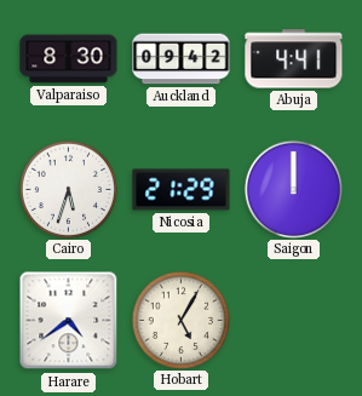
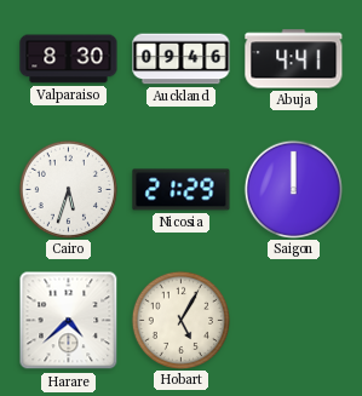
Auckland: 09:42 -> 09:46 (182, 59)
Harare: 4:39 -> 4:38 (69, 321)
